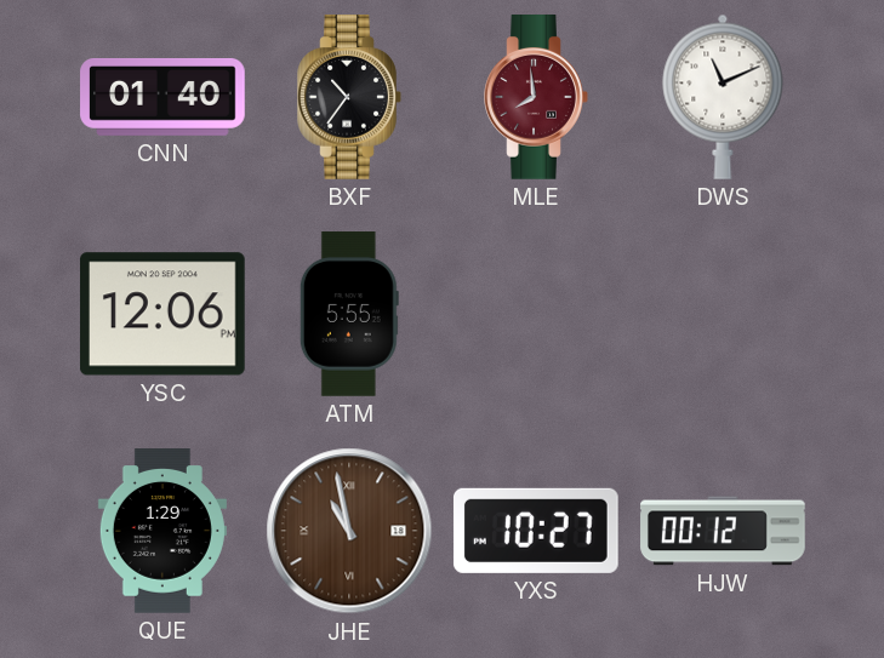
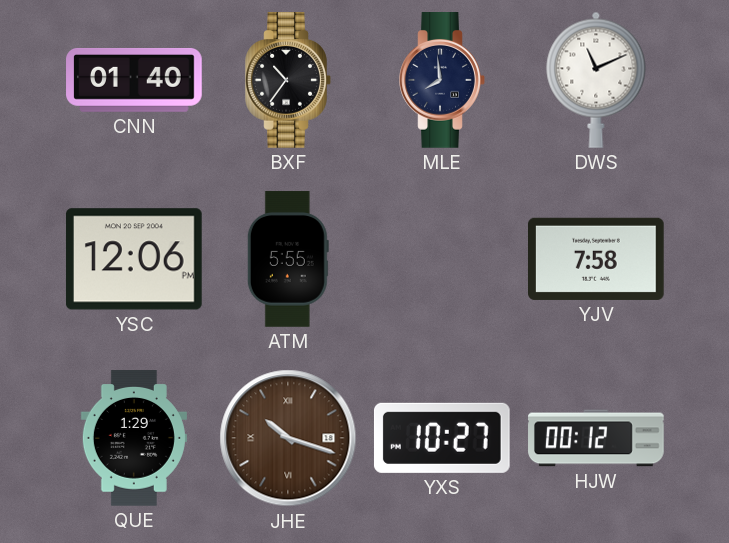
MLE dial: burgundy -> navy (442, 81)
YJV: none -> 7:58 (597, 259)
JHE: 10:58 -> 10:18 (288, 438)
